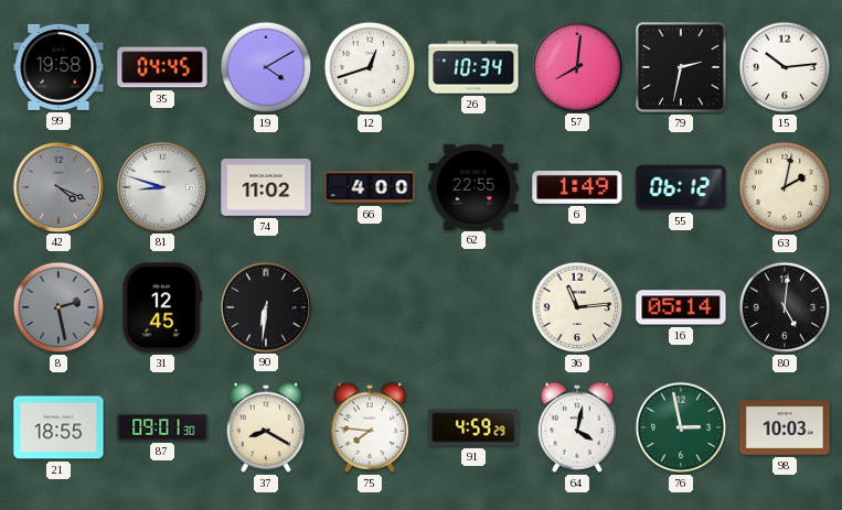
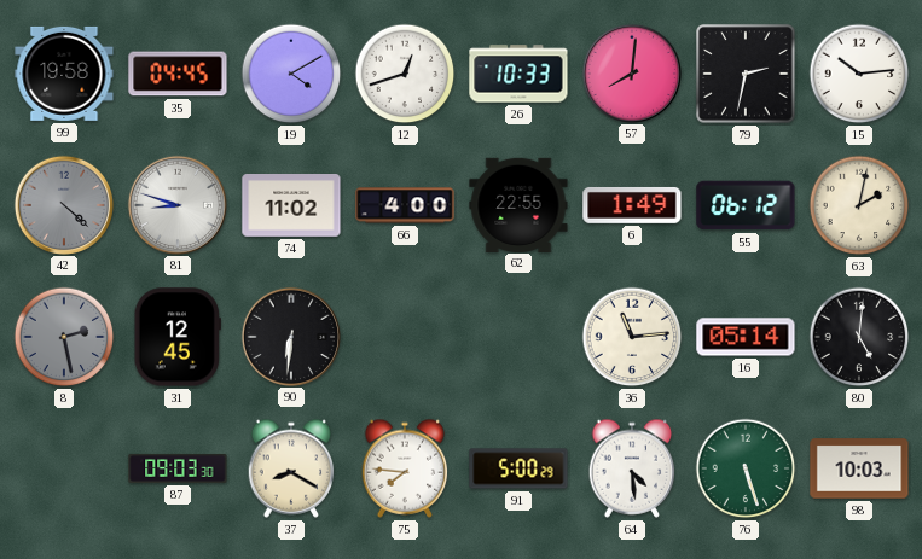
26: 10:34 -> 10:33 (518, 74)
42: 4:19 -> 4:22 (63, 204)
21: 18:55 -> none (58, 427)
87: 09:01 -> 09:03 (178, 468)
91: 4:59 -> 5:00 (518, 468)
64: 4:02 -> 4:29 (632, 468)
76: 2:58 -> 5:27 (746, 468)
